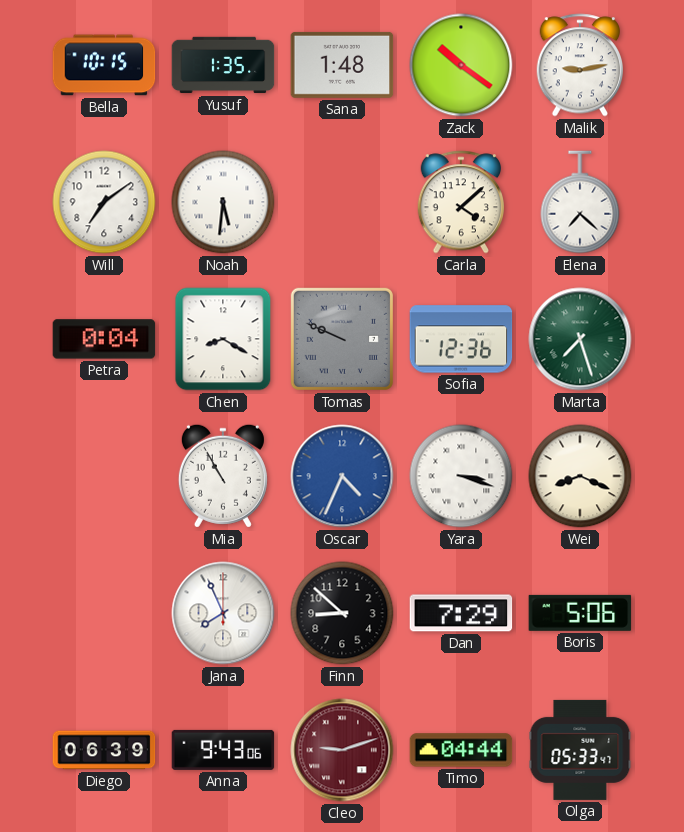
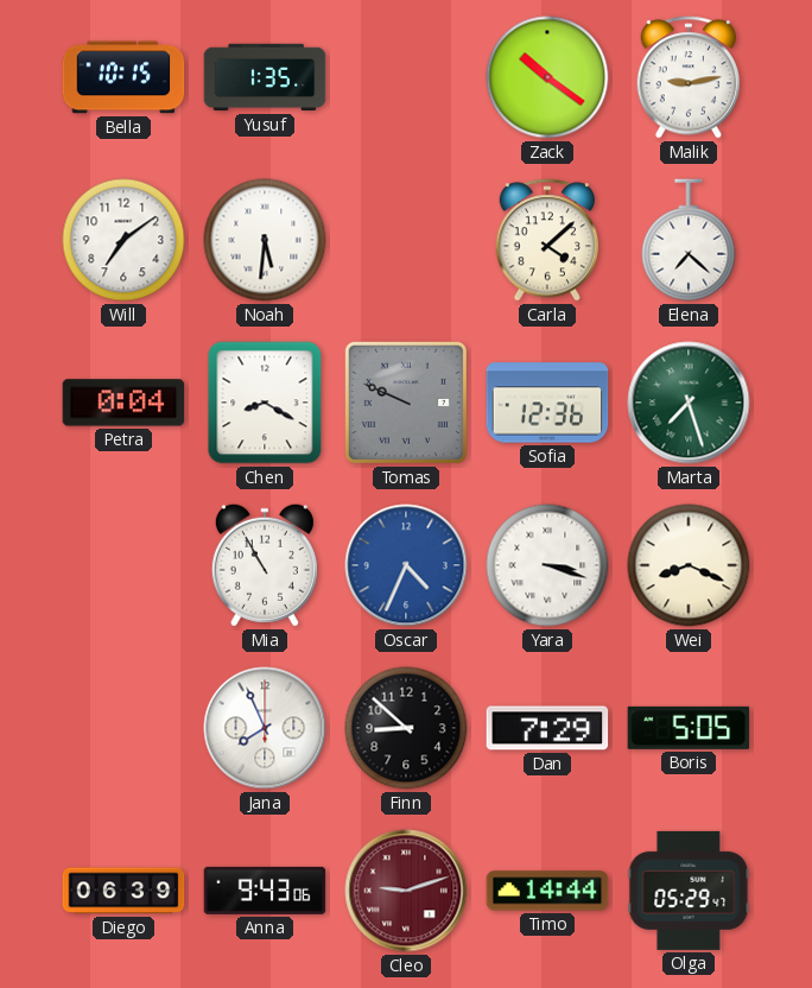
Sana: 1:48 -> none (342, 65)
Boris: 5:06 -> 5:05 (689, 728)
Timo: 04:44 -> 14:44 (547, 891)
Olga: 05:33 -> 05:29 (689, 891)
